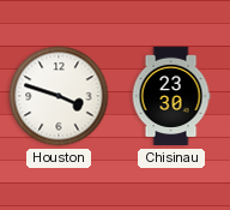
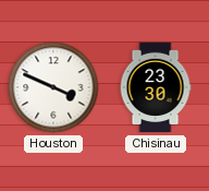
Houston: 3:48 -> 3:49 (53, 87)
